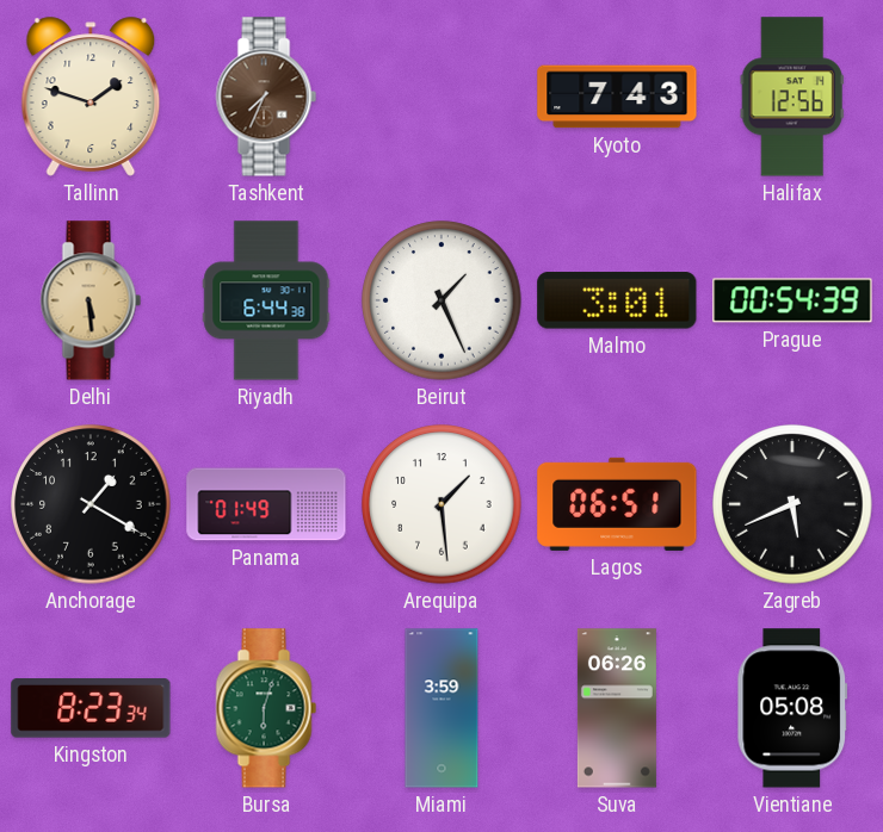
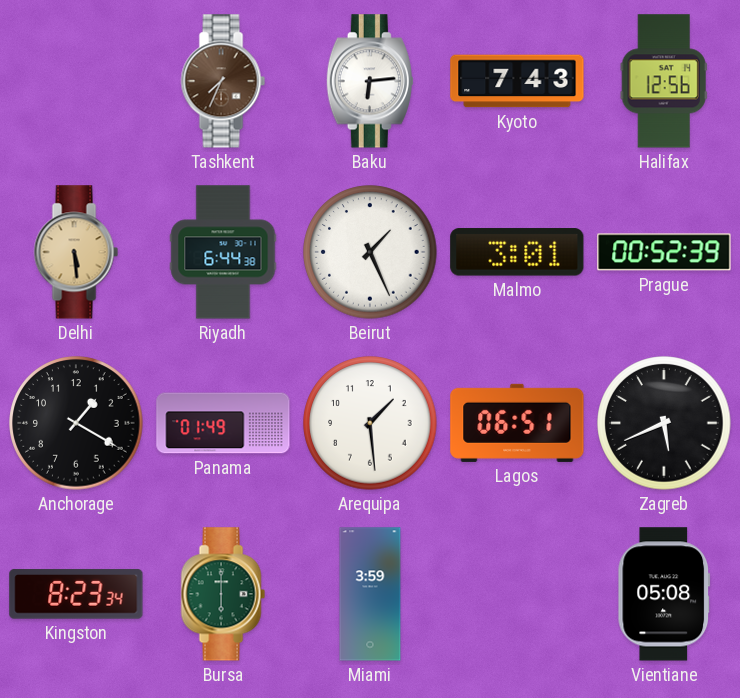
Tallinn: 1:48 -> none (91, 97)
Baku: none -> 6:14 (370, 81)
Prague: 00:54 -> 00:52 (664, 252)
Bursa: 6:03 -> 6:00 (223, 594)
Suva: 06:26 -> none (617, 708)
